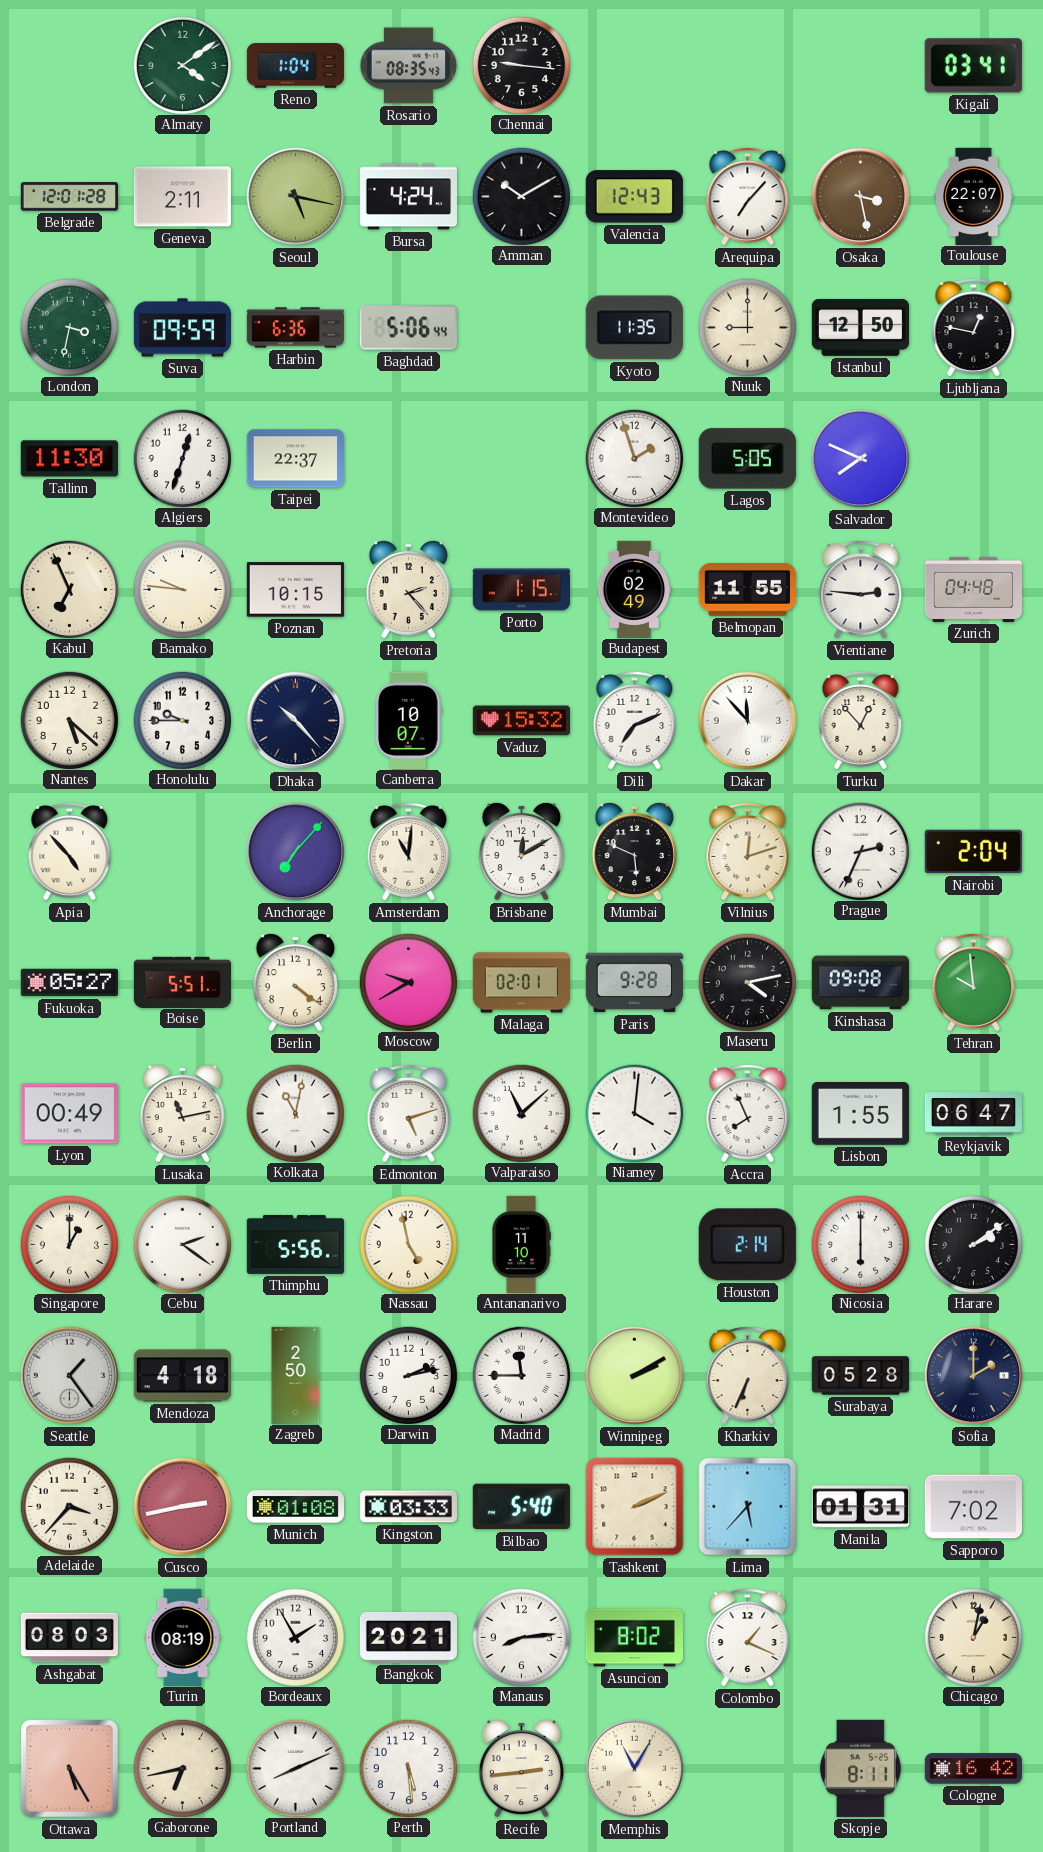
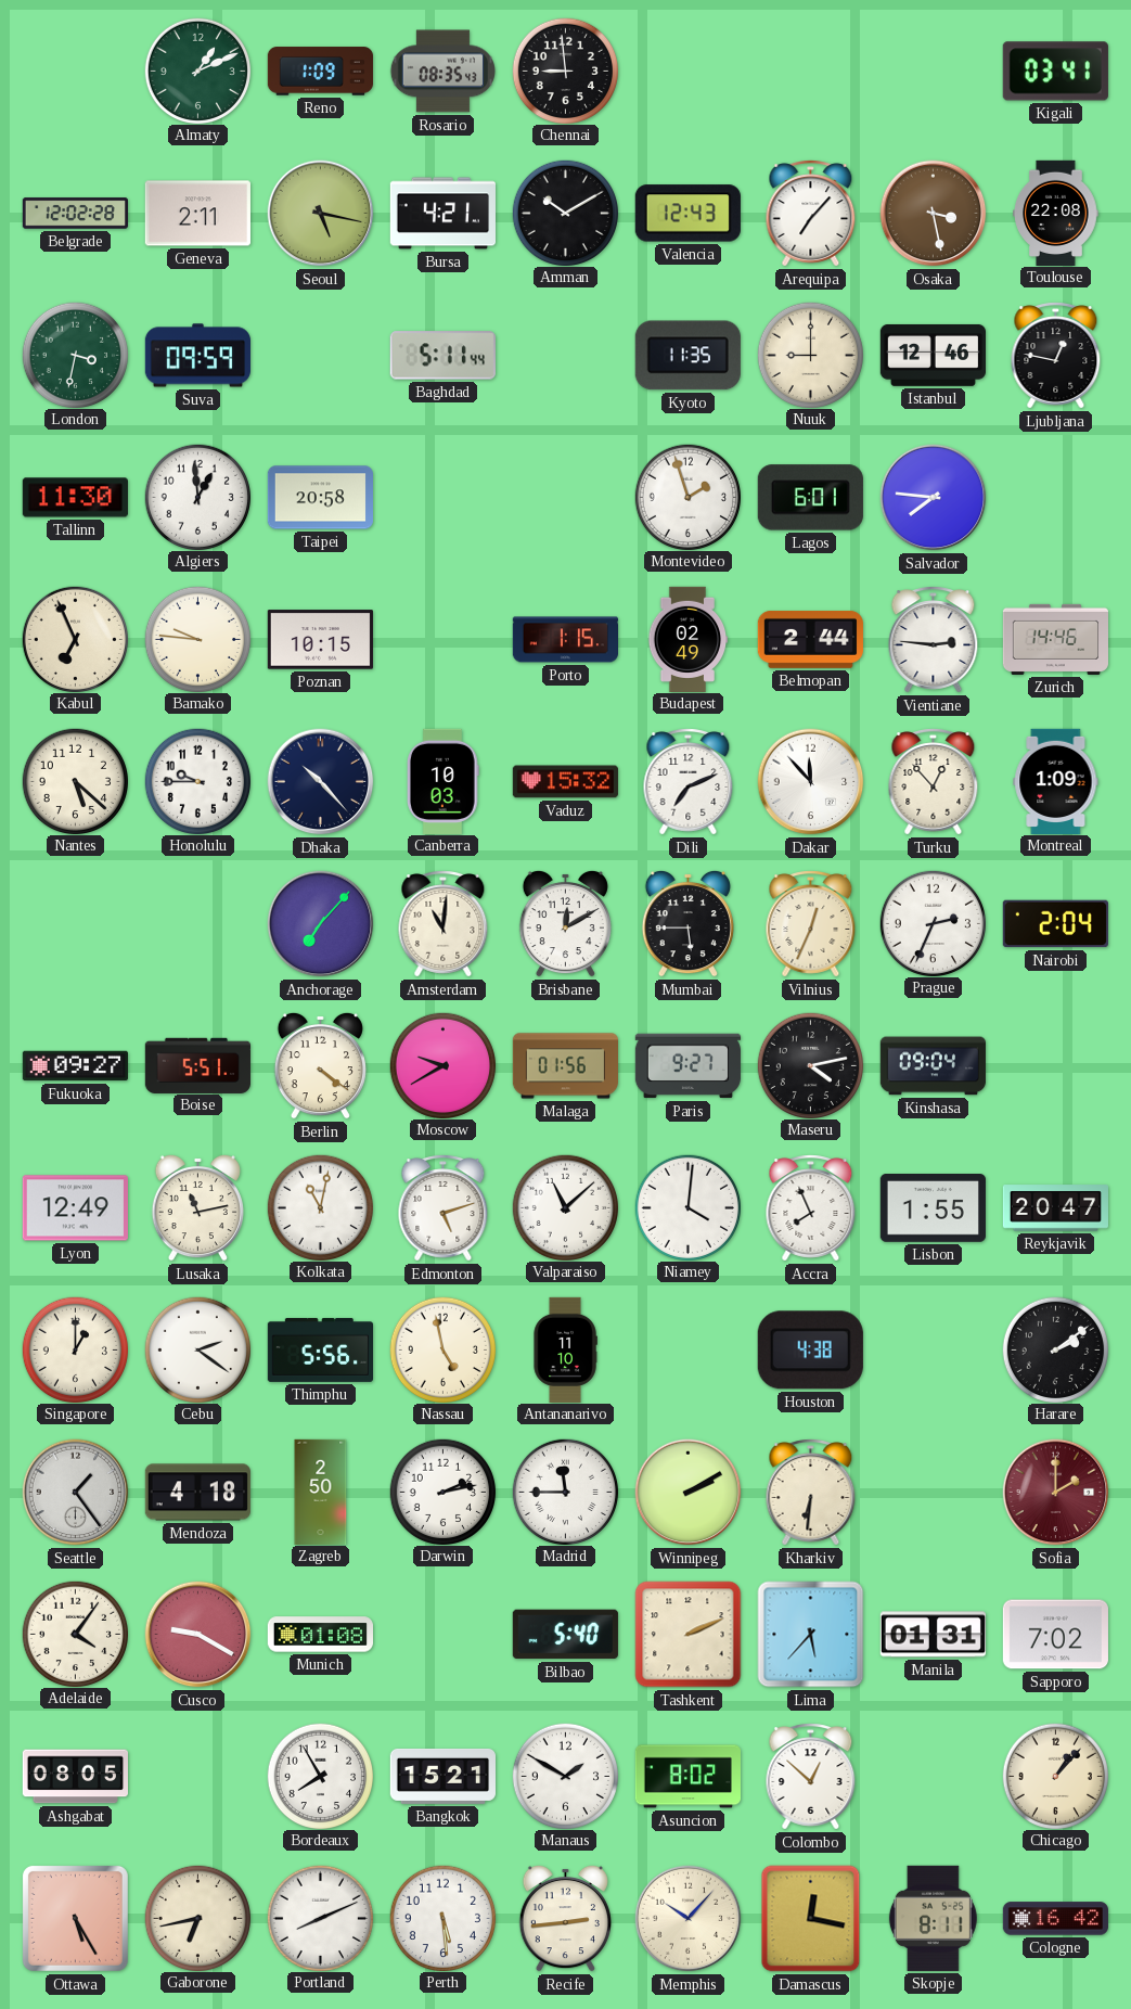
Almaty: 4:09 -> 1:11 (197, 71)
Reno: 1:04 -> 1:09 (320, 72)
Chennai: 9:16 -> 8:59 (565, 71)
Belgrade: 12:01 -> 12:02 (75, 214)
Bursa: 4:24 -> 4:21 (442, 214)
Toulouse: 22:07 -> 22:08 (1056, 213)
Harbin: 6:36 -> none (295, 328)
Baghdad: 5:06 -> 5:11 (442, 356)
Istanbul: 12:50 -> 12:46 (933, 355)
Algiers: 12:33 -> 12:59 (197, 497)
Taipei: 22:37 -> 20:58 (320, 498)
Lagos: 5:05 -> 6:01 (810, 498)
Salvador: 7:49 -> 7:46 (934, 498)
Pretoria: 2:23 -> none (408, 589)
Belmopan: 11:55 -> 2:44 (810, 639)
Zurich: 04:48 -> 14:46 (1056, 639)
Canberra: 10:07 -> 10:03 (444, 781)
Montreal: none -> 1:09 (1056, 781)
Apia: 4:53 -> none (70, 852)
Mumbai: 5:49 -> 5:45 (687, 923)
Vilnius: 12:12 -> 12:34 (811, 924)
Fukuoka: 05:27 -> 09:27 (75, 1066)
Malaga: 02:01 -> 01:56 (565, 1066)
Paris: 9:28 -> 9:27 (687, 1066)
Kinshasa: 09:08 -> 09:04 (933, 1066)
Tehran: 9:59 -> none (974, 983)
Lyon: 00:49 -> 12:49 (75, 1208)
Reykjavik: 06:47 -> 20:47 (1055, 1208)
Houston: 2:14 -> 4:38 (810, 1351)
Nicosia: 6:00 -> none (860, 1244)
Kharkiv: 6:34 -> 6:31 (811, 1493)
Surabaya: 05:28 -> none (860, 1376)
Sofia dial: navy -> burgundy (1056, 1493)
Adelaide: 3:37 -> 4:06 (75, 1634)
Cusco: 2:43 -> 9:20 (198, 1635)
Kingston: 03:33 -> none (408, 1507)
Ashgabat: 08:03 -> 08:05 (75, 1777)
Turin: 08:19 -> none (183, 1637)
Bordeaux: 1:55 -> 7:55 (320, 1776)
Bangkok: 20:21 -> 15:21 (442, 1776)
Manaus: 8:14 -> 1:50 (565, 1776)
Colombo: 1:19 -> 12:52 (811, 1777)
Chicago: 1:02 -> 1:07 (1055, 1776)
Memphis: 11:05 -> 10:07 (689, 1919)
Damascus: none -> 12:17 (811, 1919)
